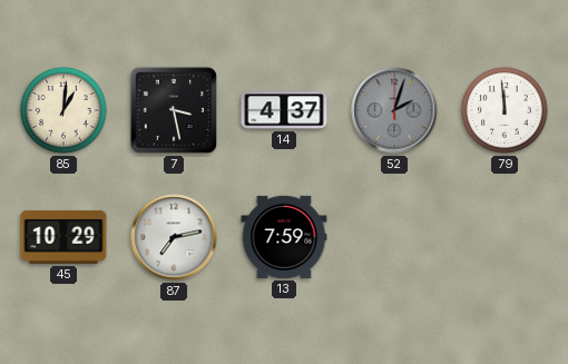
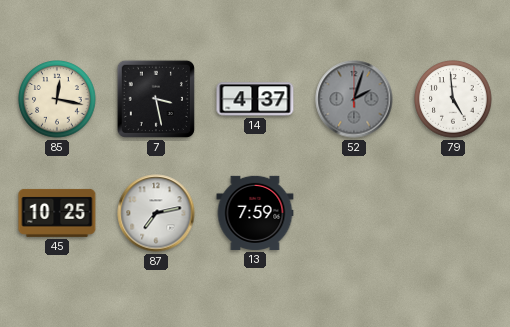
85: 1:01 -> 12:17 (57, 99)
79: 11:59 -> 4:59 (453, 99)
45: 10:29 -> 10:25 (57, 213)
